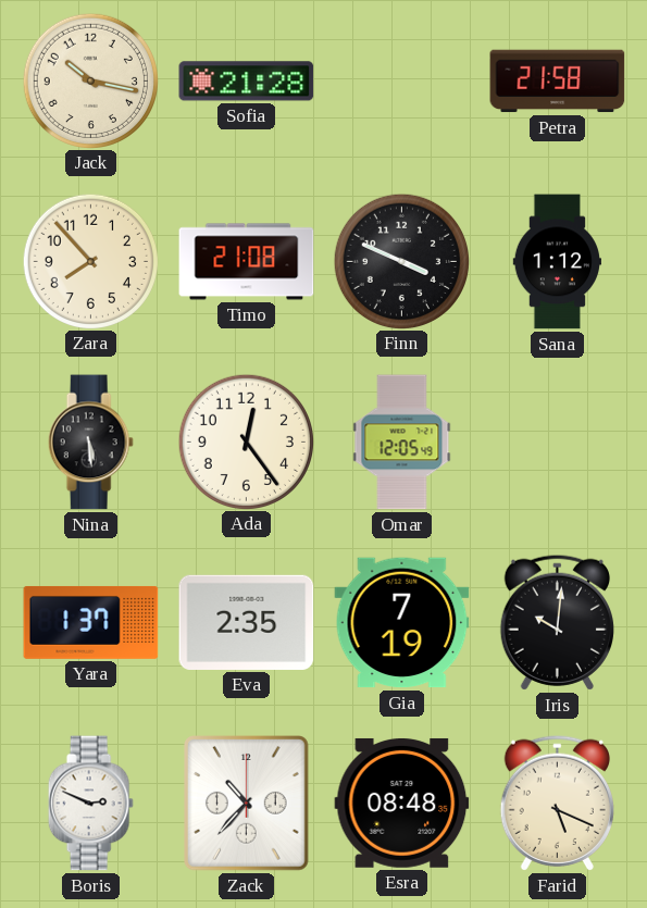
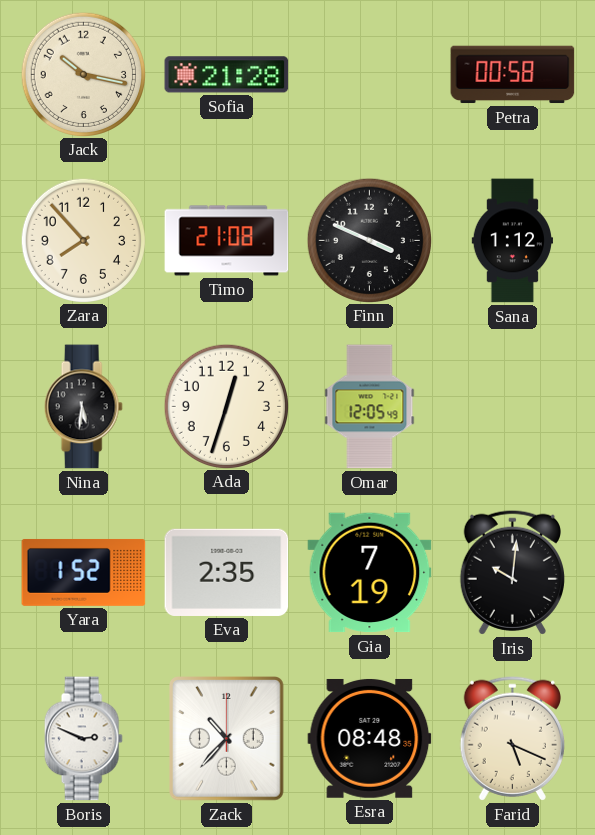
Petra: 21:58 -> 00:58 (513, 75)
Nina: 5:29 -> 5:31 (83, 407)
Ada: 12:24 -> 12:33 (226, 406)
Yara: 1:37 -> 1:52 (84, 572)
